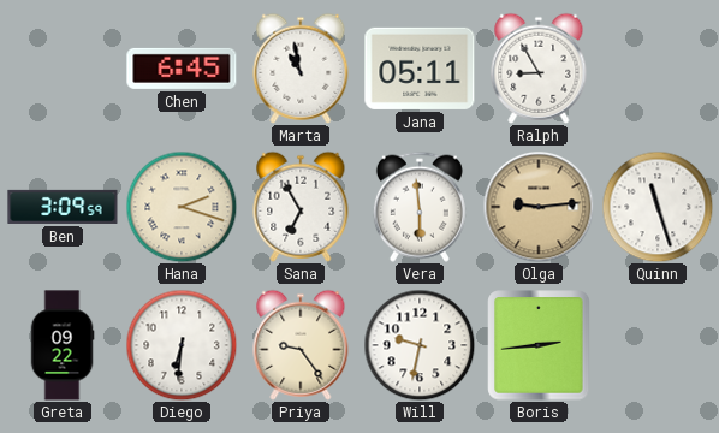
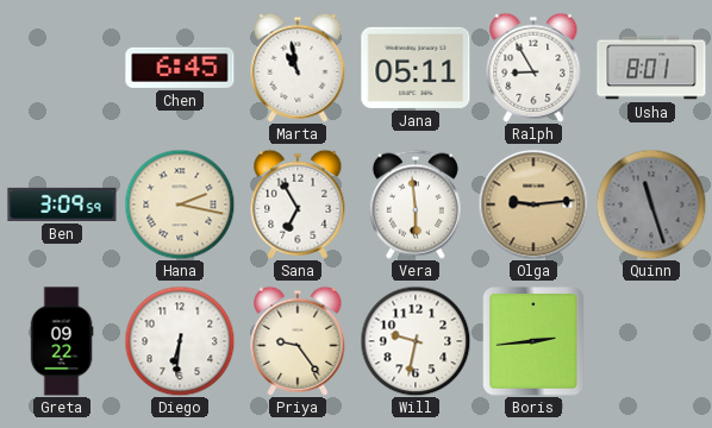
Usha: none -> 8:01 (651, 68)
Hana: 2:18 -> 2:17 (180, 204)
Quinn dial: white -> grey (651, 204)
